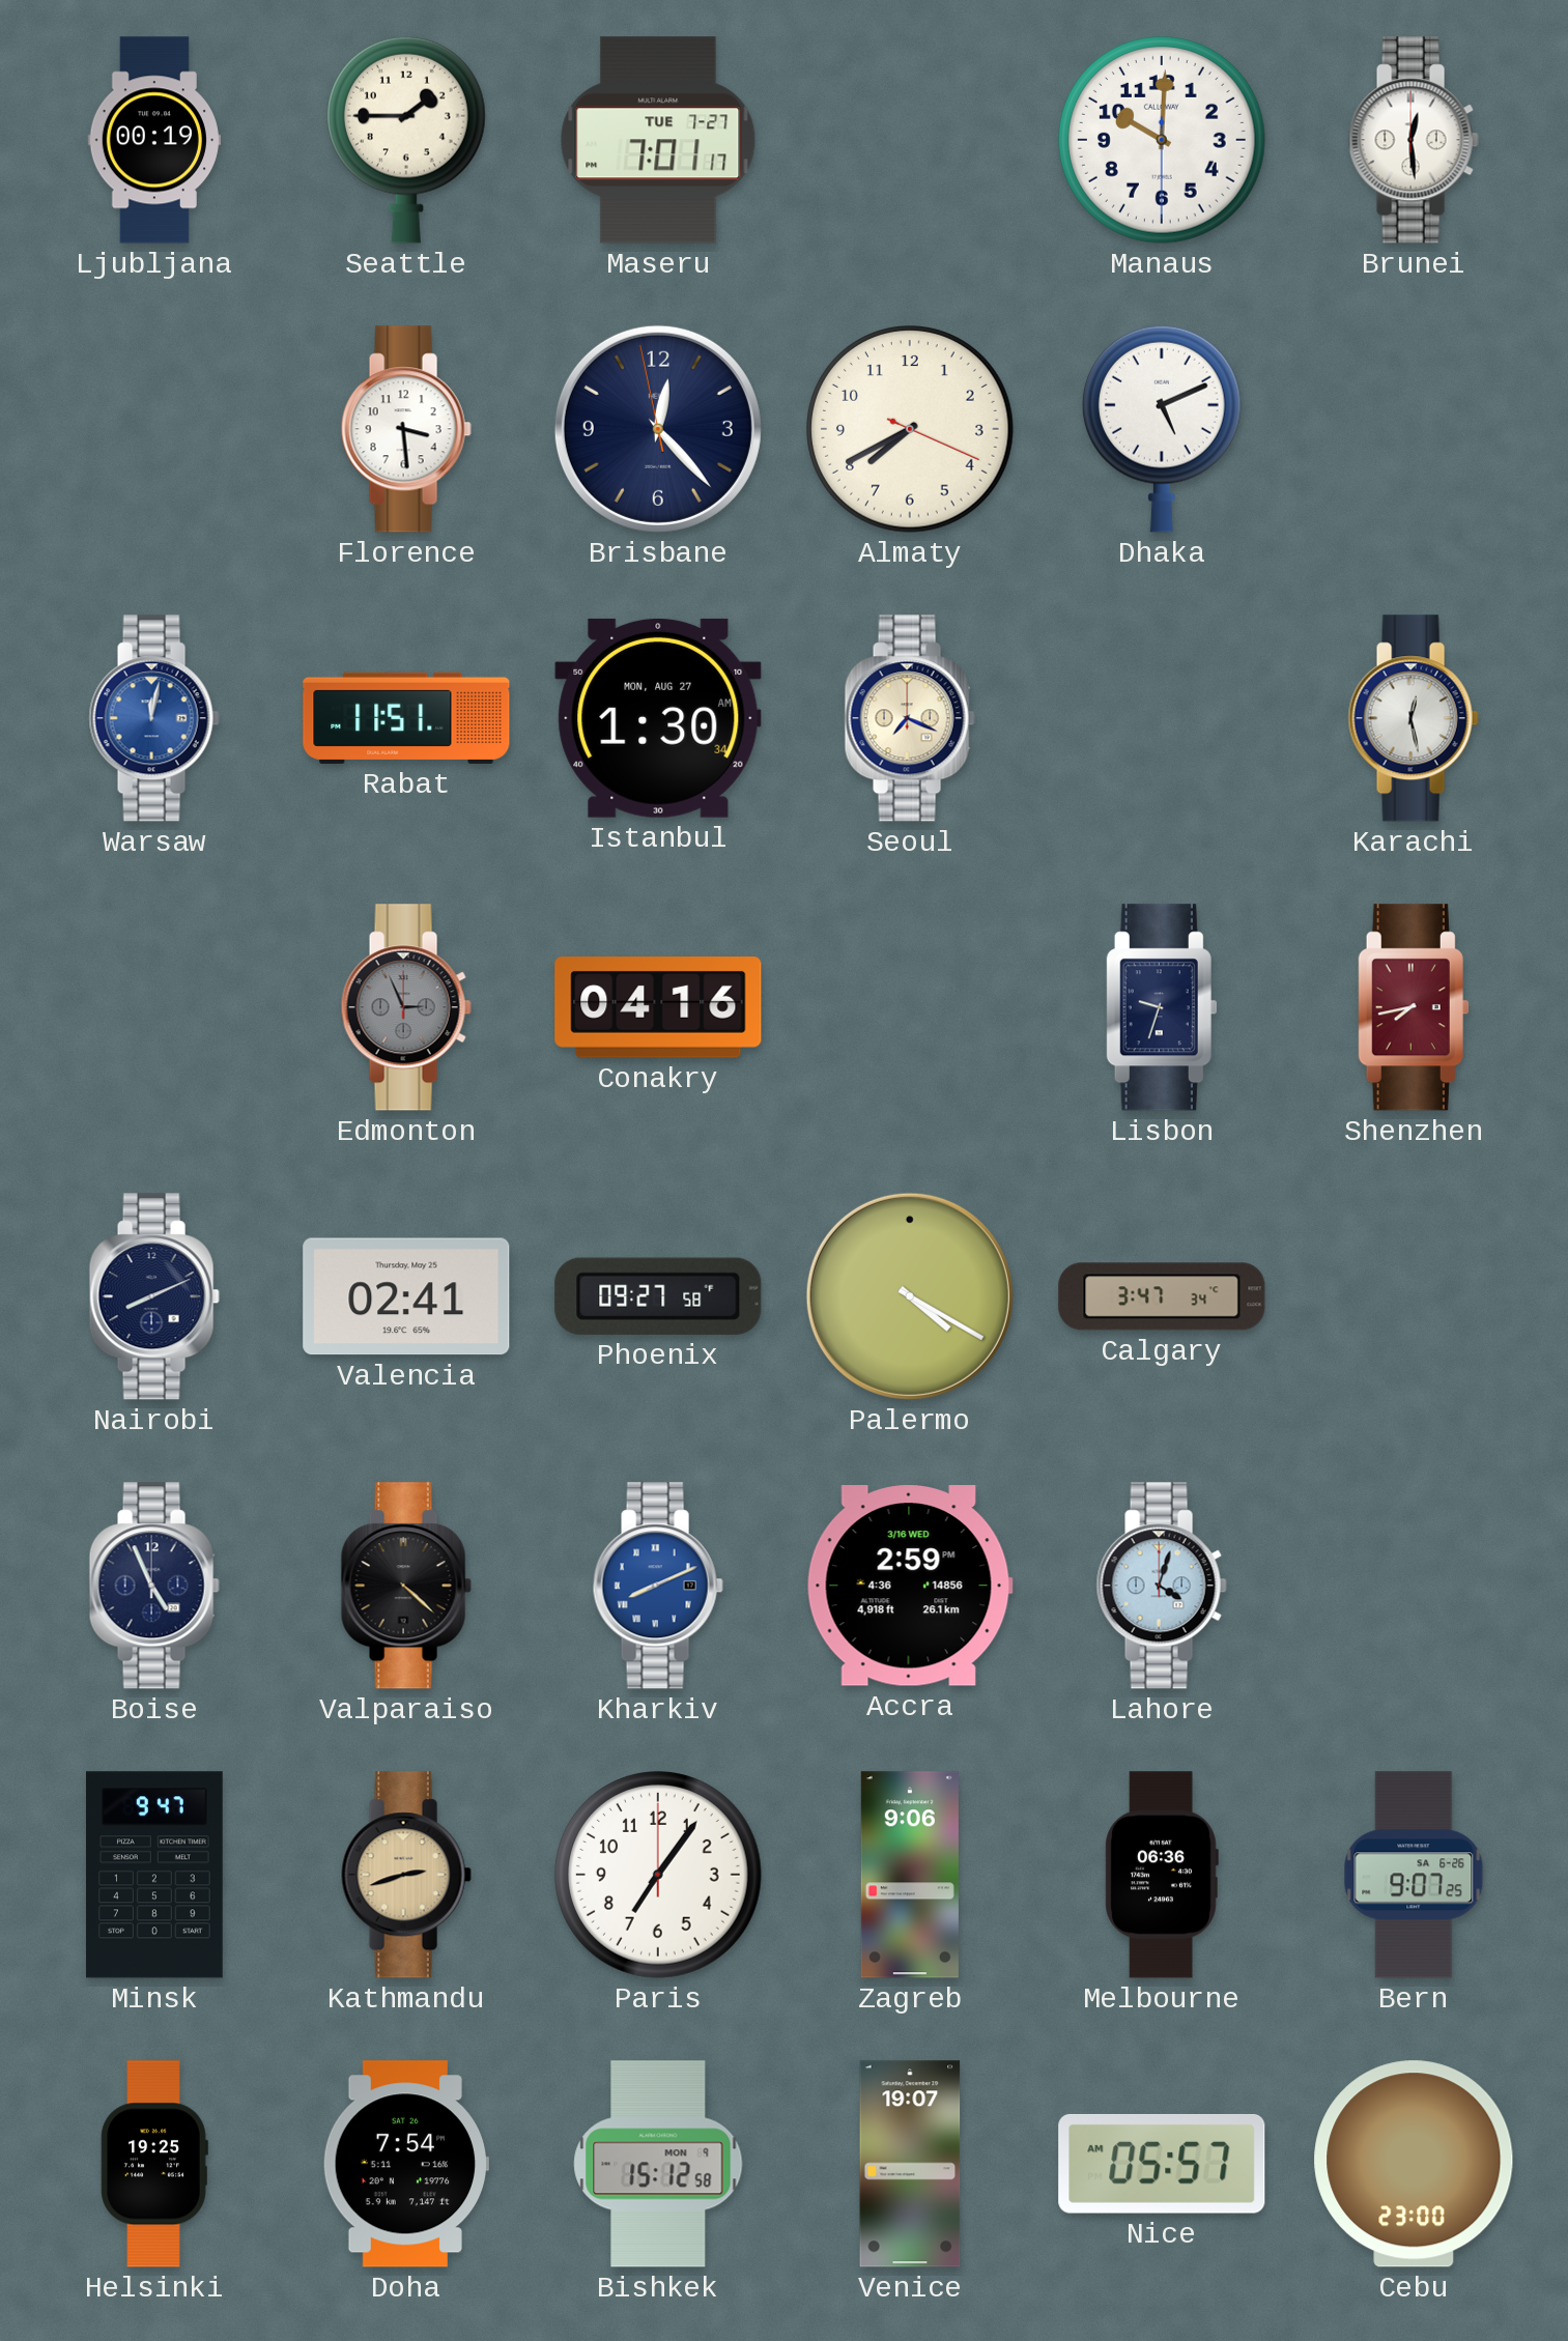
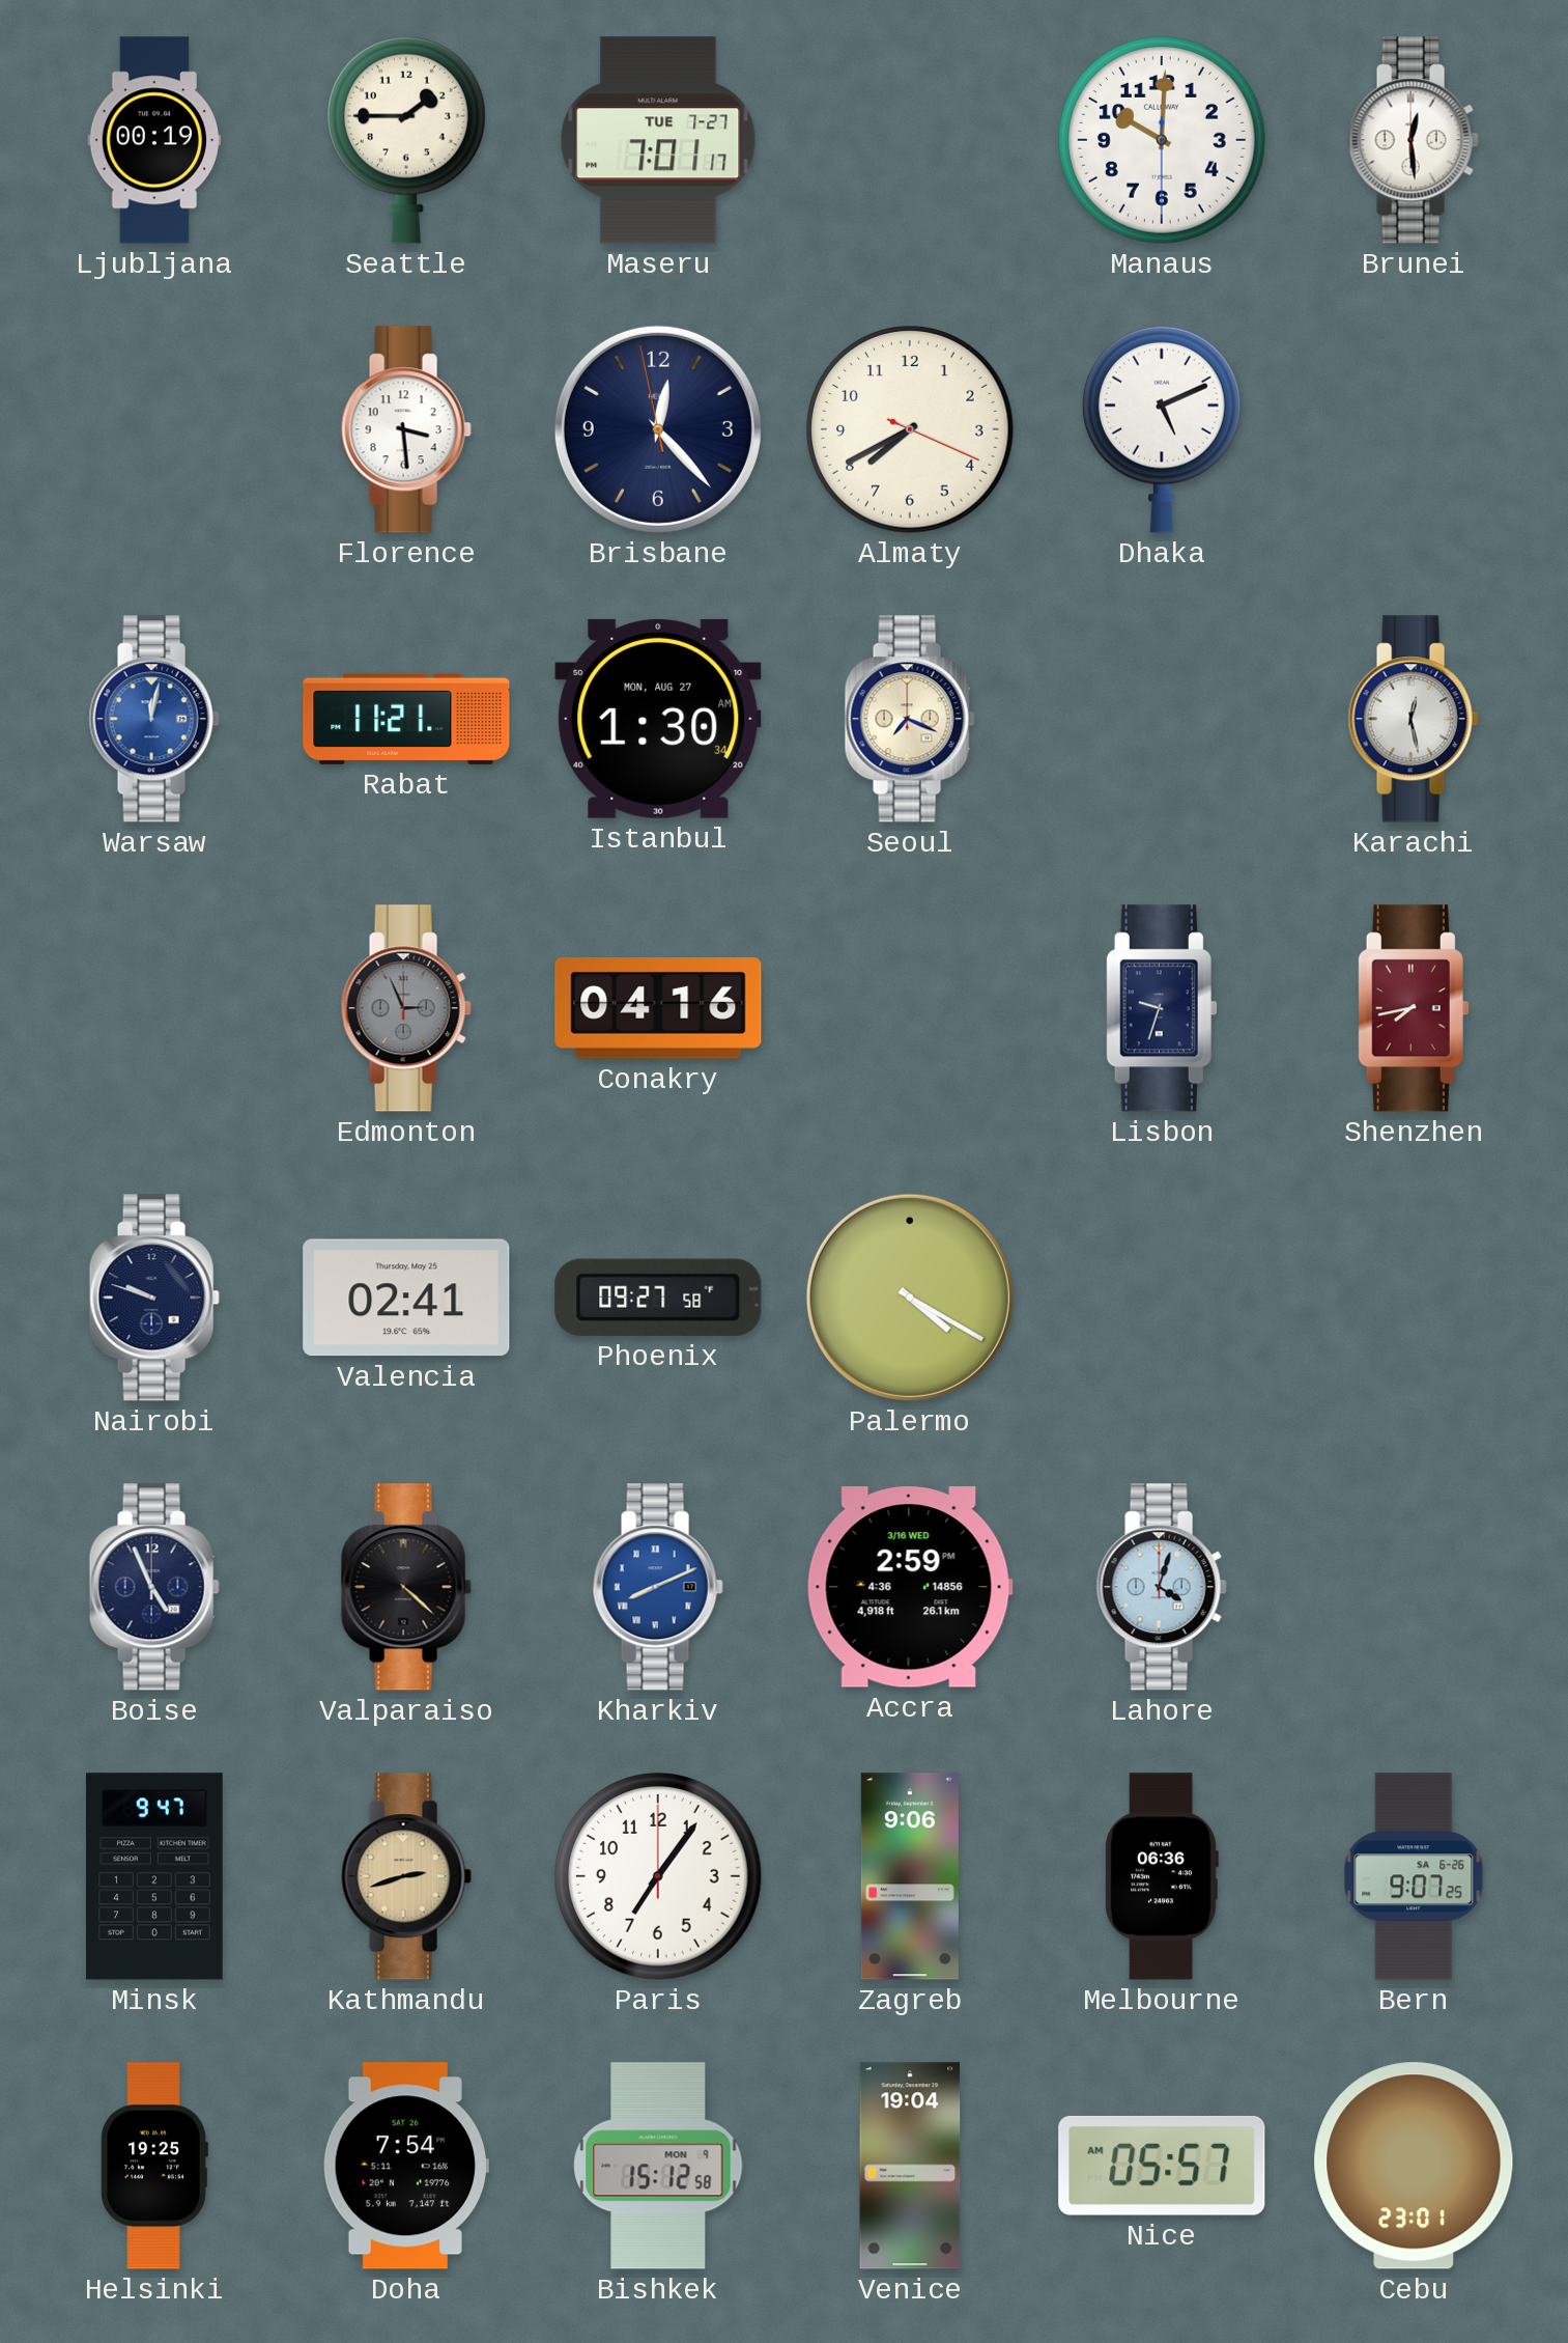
Rabat: 11:51 -> 11:21 (406, 719)
Nairobi: 8:11 -> 9:48 (154, 1298)
Calgary: 3:47 -> none (1162, 1296)
Venice: 19:07 -> 19:04 (910, 2166)
Cebu: 23:00 -> 23:01 (1414, 2166)
